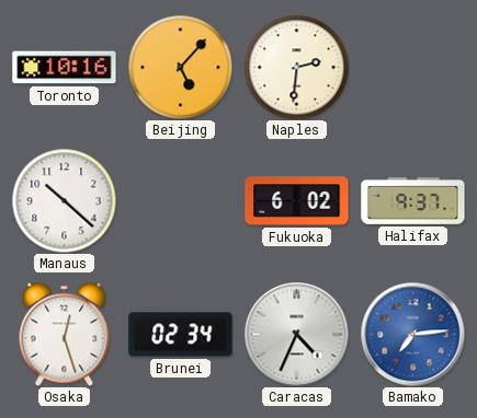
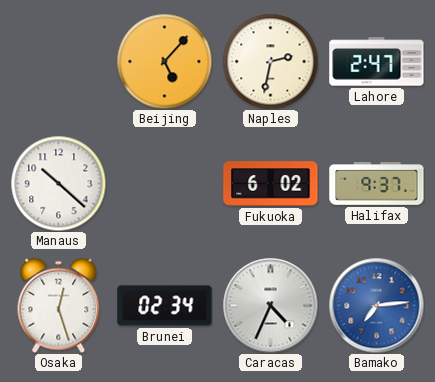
Toronto: 10:16 -> none (65, 68)
Naples: 2:31 -> 2:32 (270, 61)
Lahore: none -> 2:47 (377, 62)
